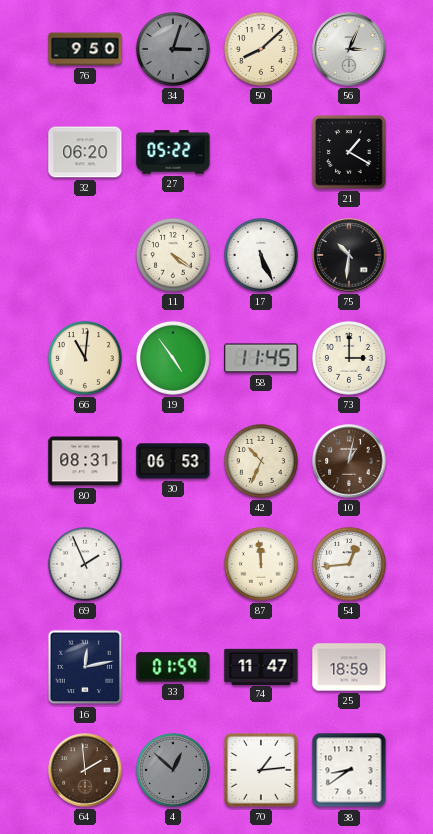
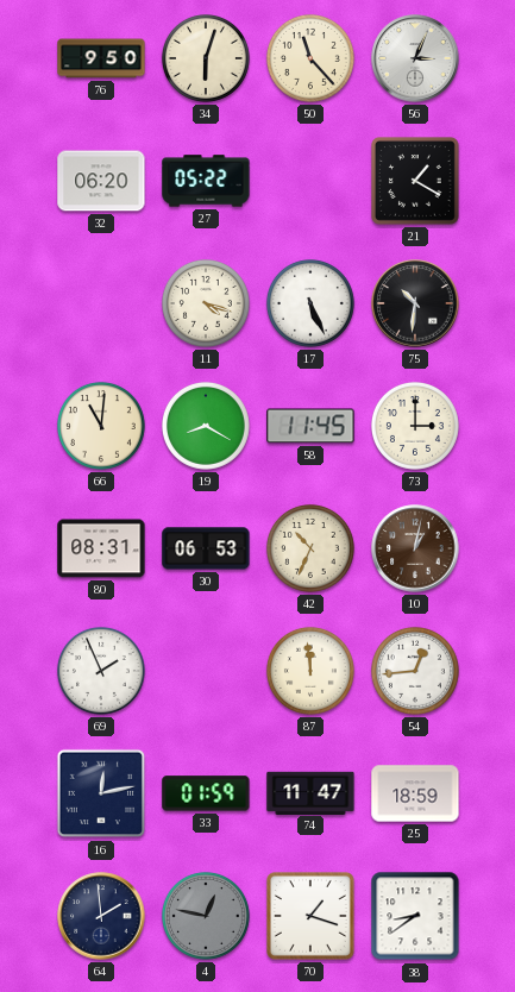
34: 3:03 -> 6:03 (206, 58)
34 dial: grey -> cream (206, 58)
50: 8:08 -> 11:23 (310, 58)
11: 4:21 -> 4:18 (206, 303)
19: 4:54 -> 8:20 (206, 426)
64 dial: brown -> navy (101, 916)
4: 12:52 -> 12:47 (206, 916)
70: 1:14 -> 1:18 (312, 917)
